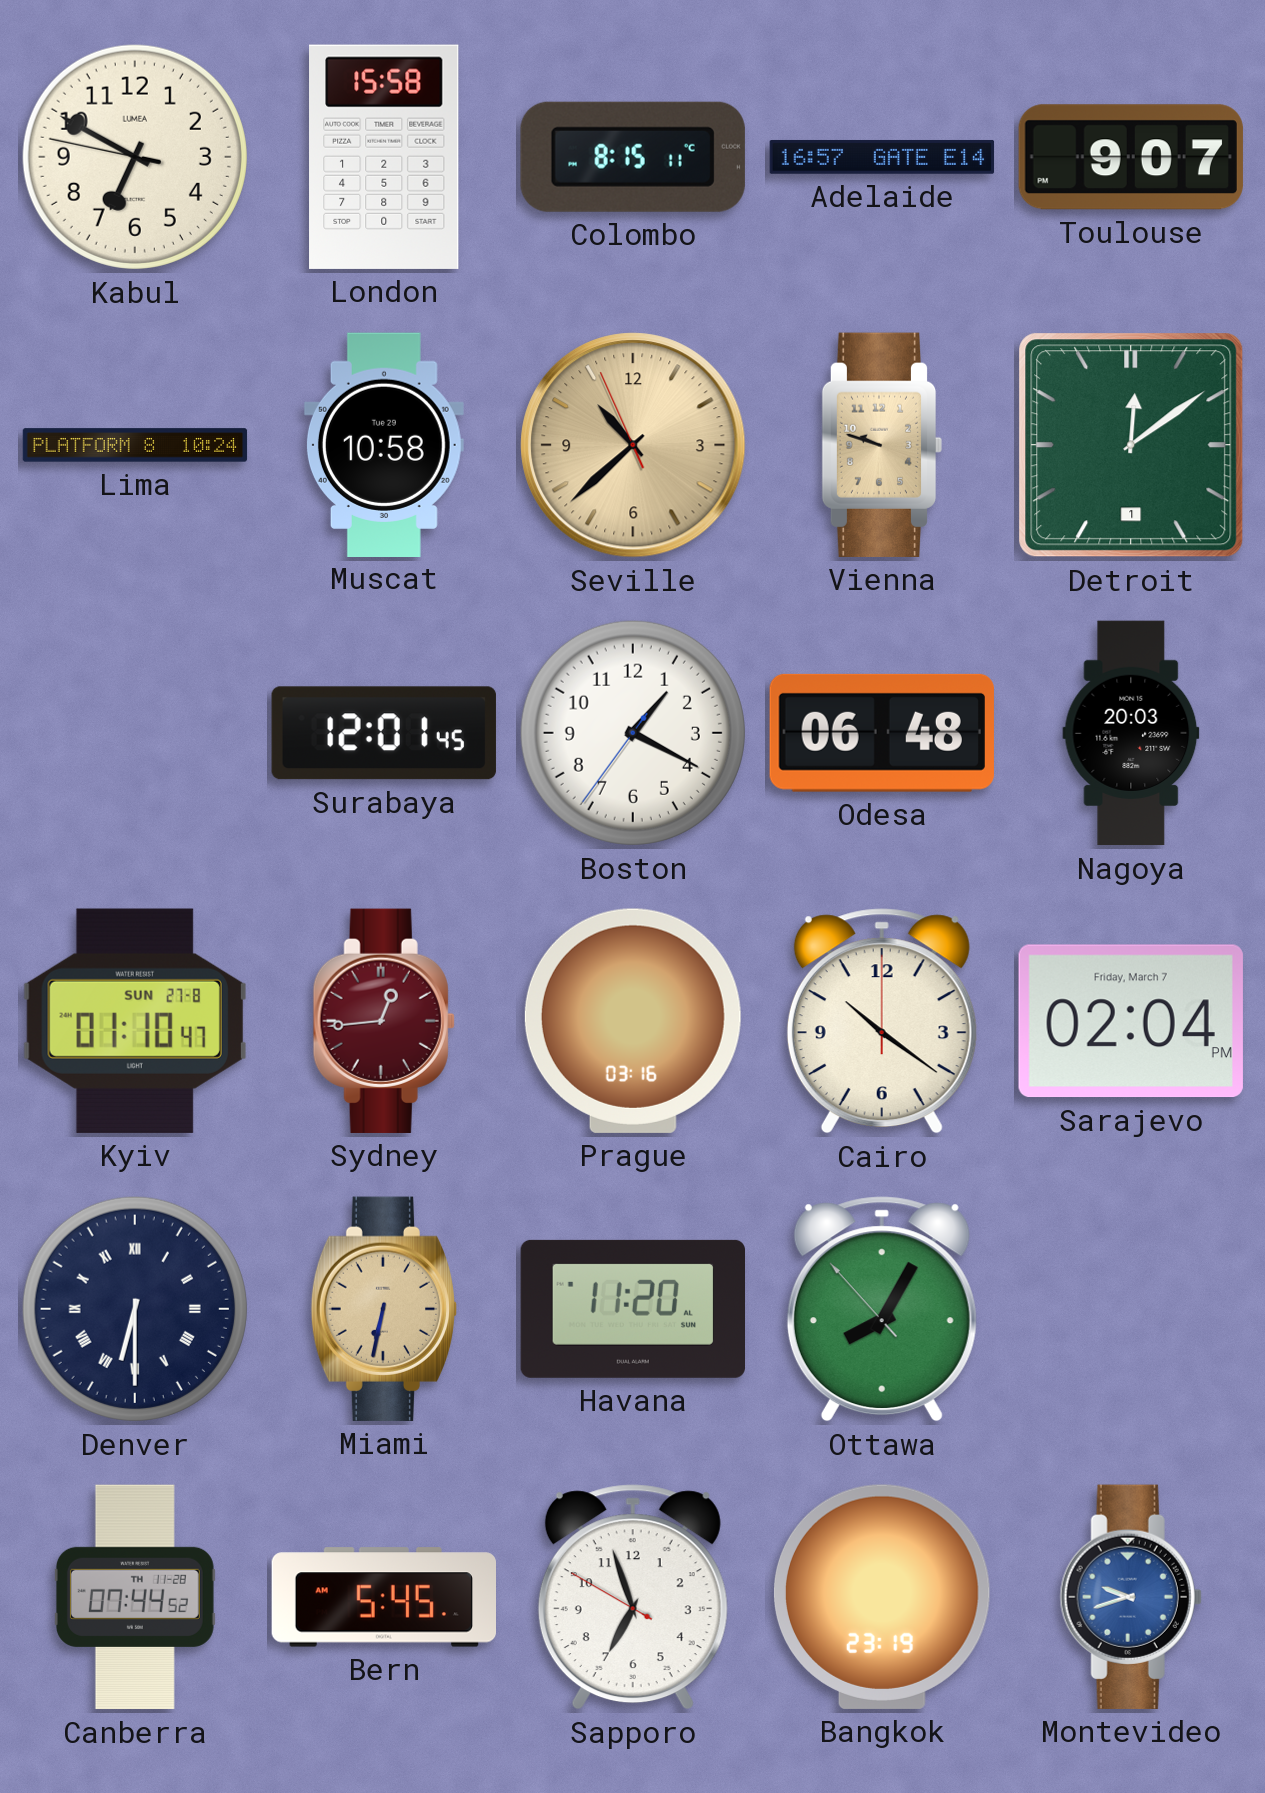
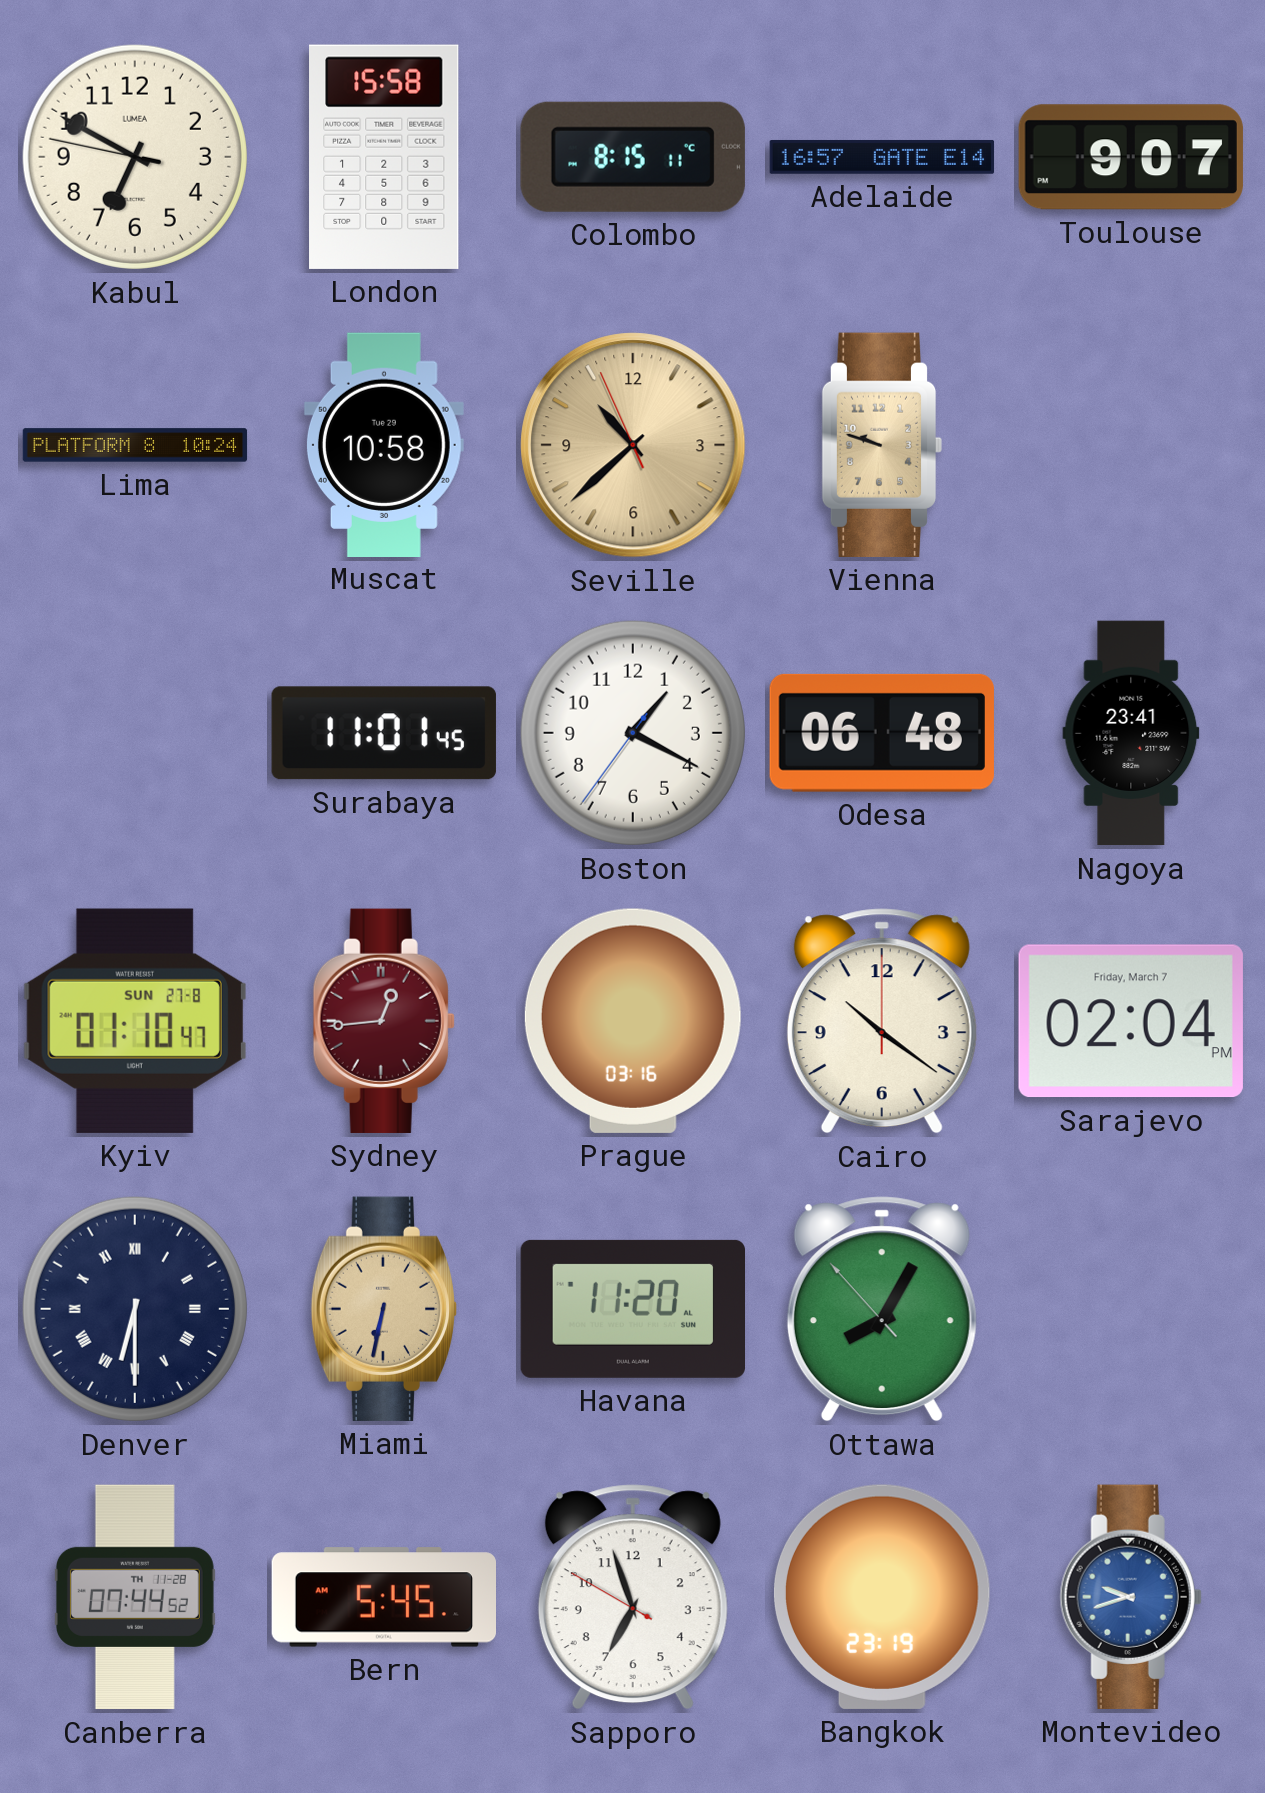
Detroit: 12:09 -> none (1131, 445)
Surabaya: 12:01 -> 11:01 (384, 733)
Nagoya: 20:03 -> 23:41 (1131, 733)
